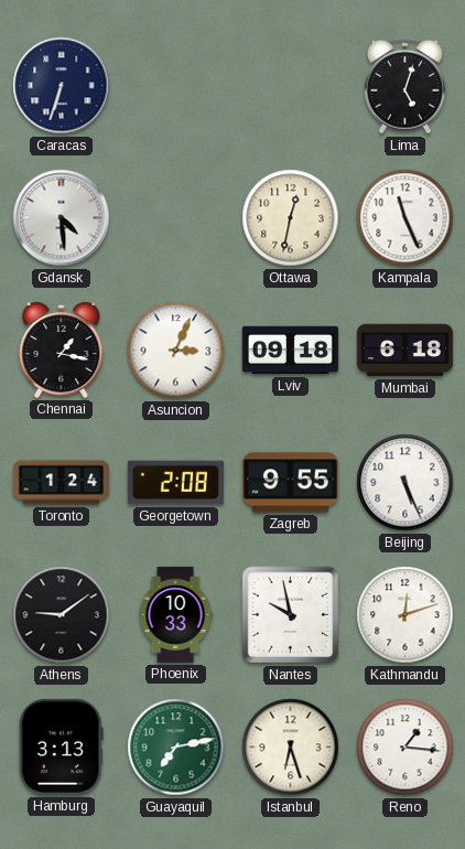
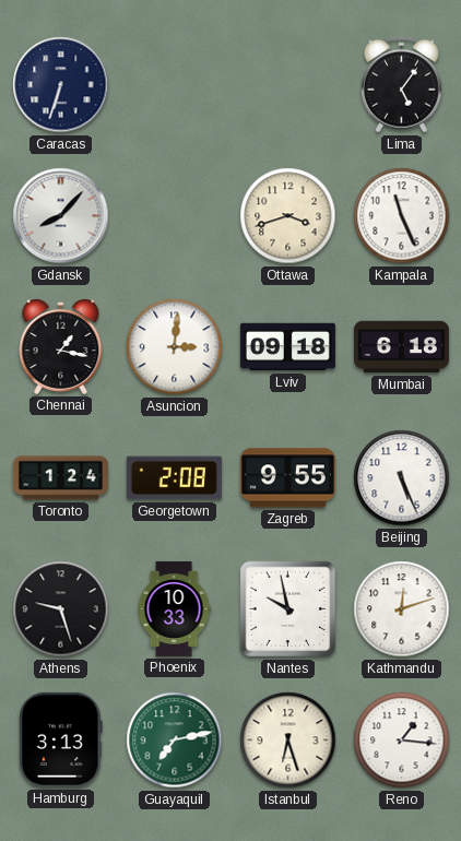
Lima: 5:03 -> 5:06 (401, 85)
Gdansk: 4:29 -> 8:07 (61, 216)
Ottawa: 12:32 -> 3:42 (288, 216)
Asuncion: 3:04 -> 3:01 (175, 347)
Athens: 9:09 -> 9:27 (61, 609)
